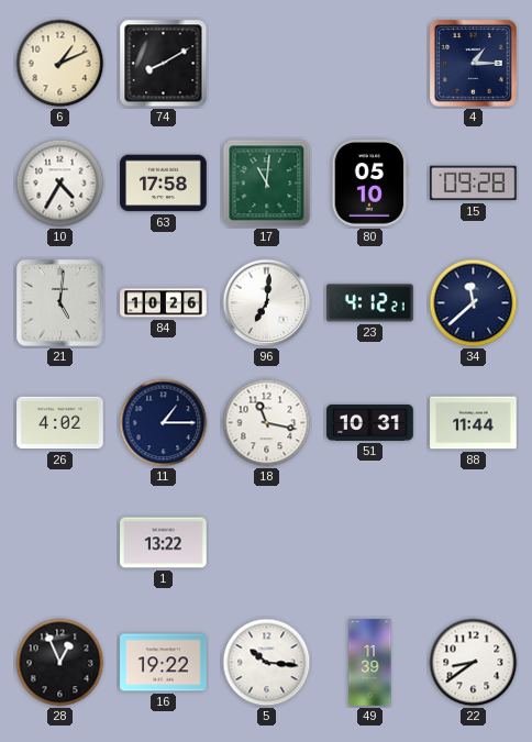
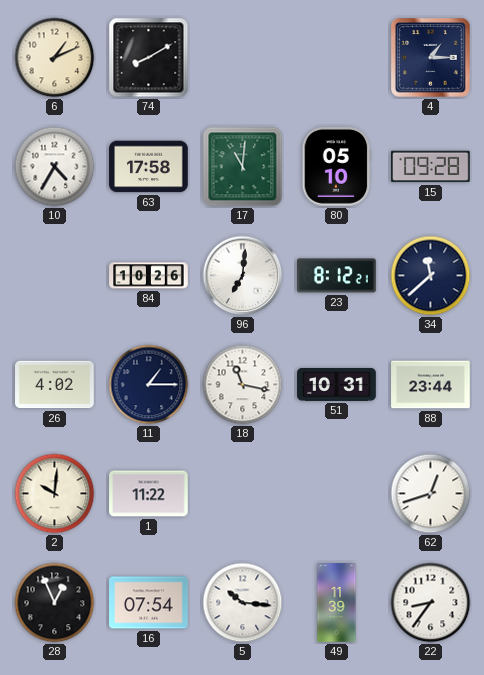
21: 5:01 -> none (60, 303)
23: 4:12 -> 8:12 (337, 276)
88: 11:44 -> 23:44 (431, 385)
2: none -> 10:01 (55, 494)
1: 13:22 -> 11:22 (149, 494)
62: none -> 12:42 (431, 494)
16: 19:22 -> 07:54 (149, 603)
22: 8:39 -> 8:36 (431, 603)
